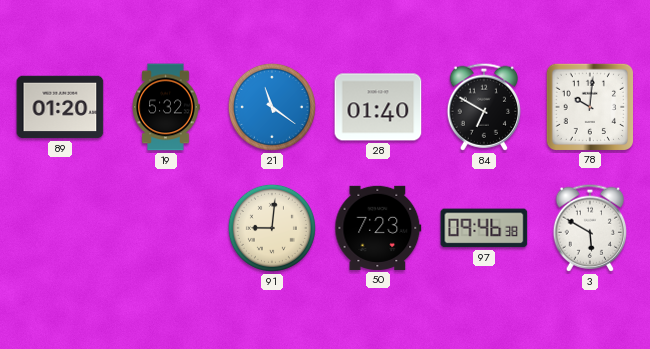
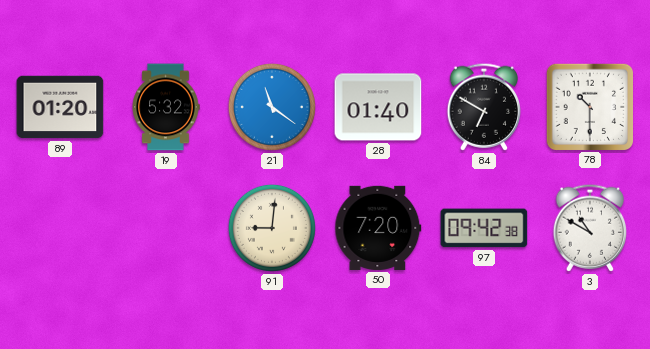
78: 10:01 -> 10:30 (589, 106)
50: 7:23 -> 7:20 (378, 228)
97: 09:46 -> 09:42 (484, 228)
3: 5:50 -> 10:50 (589, 228)
